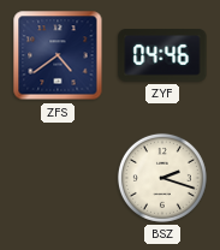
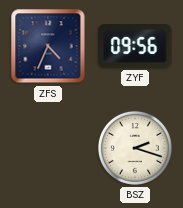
ZFS: 4:39 -> 4:34 (48, 46)
ZYF: 04:46 -> 09:56 (135, 46)
